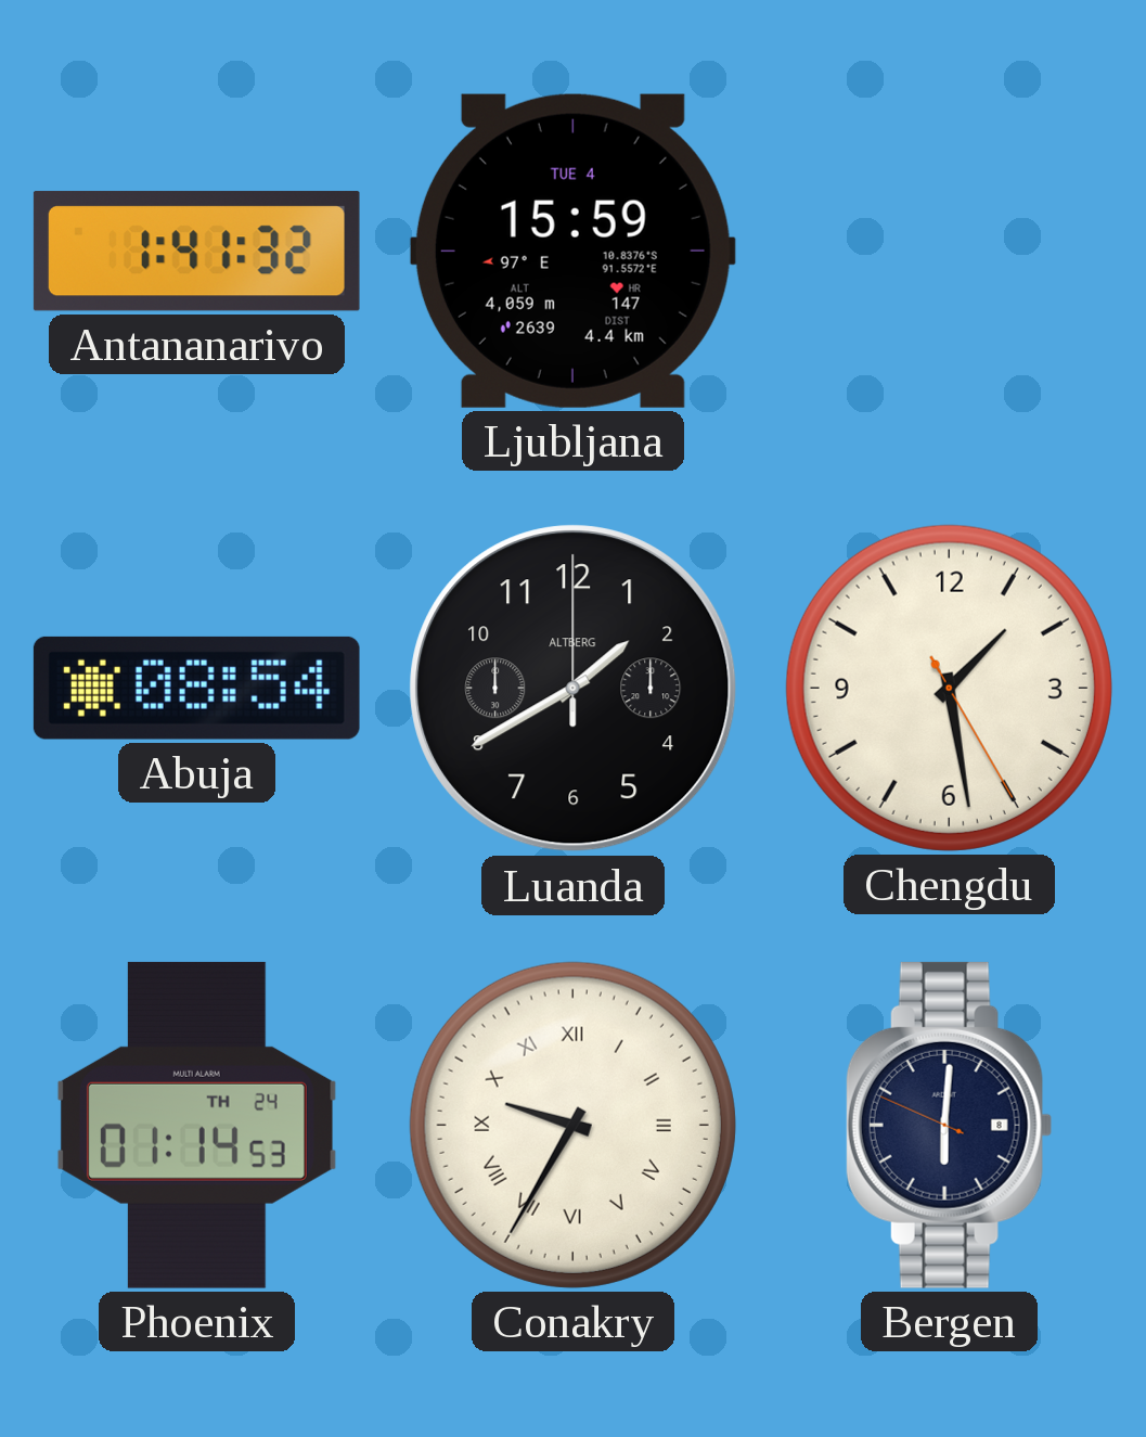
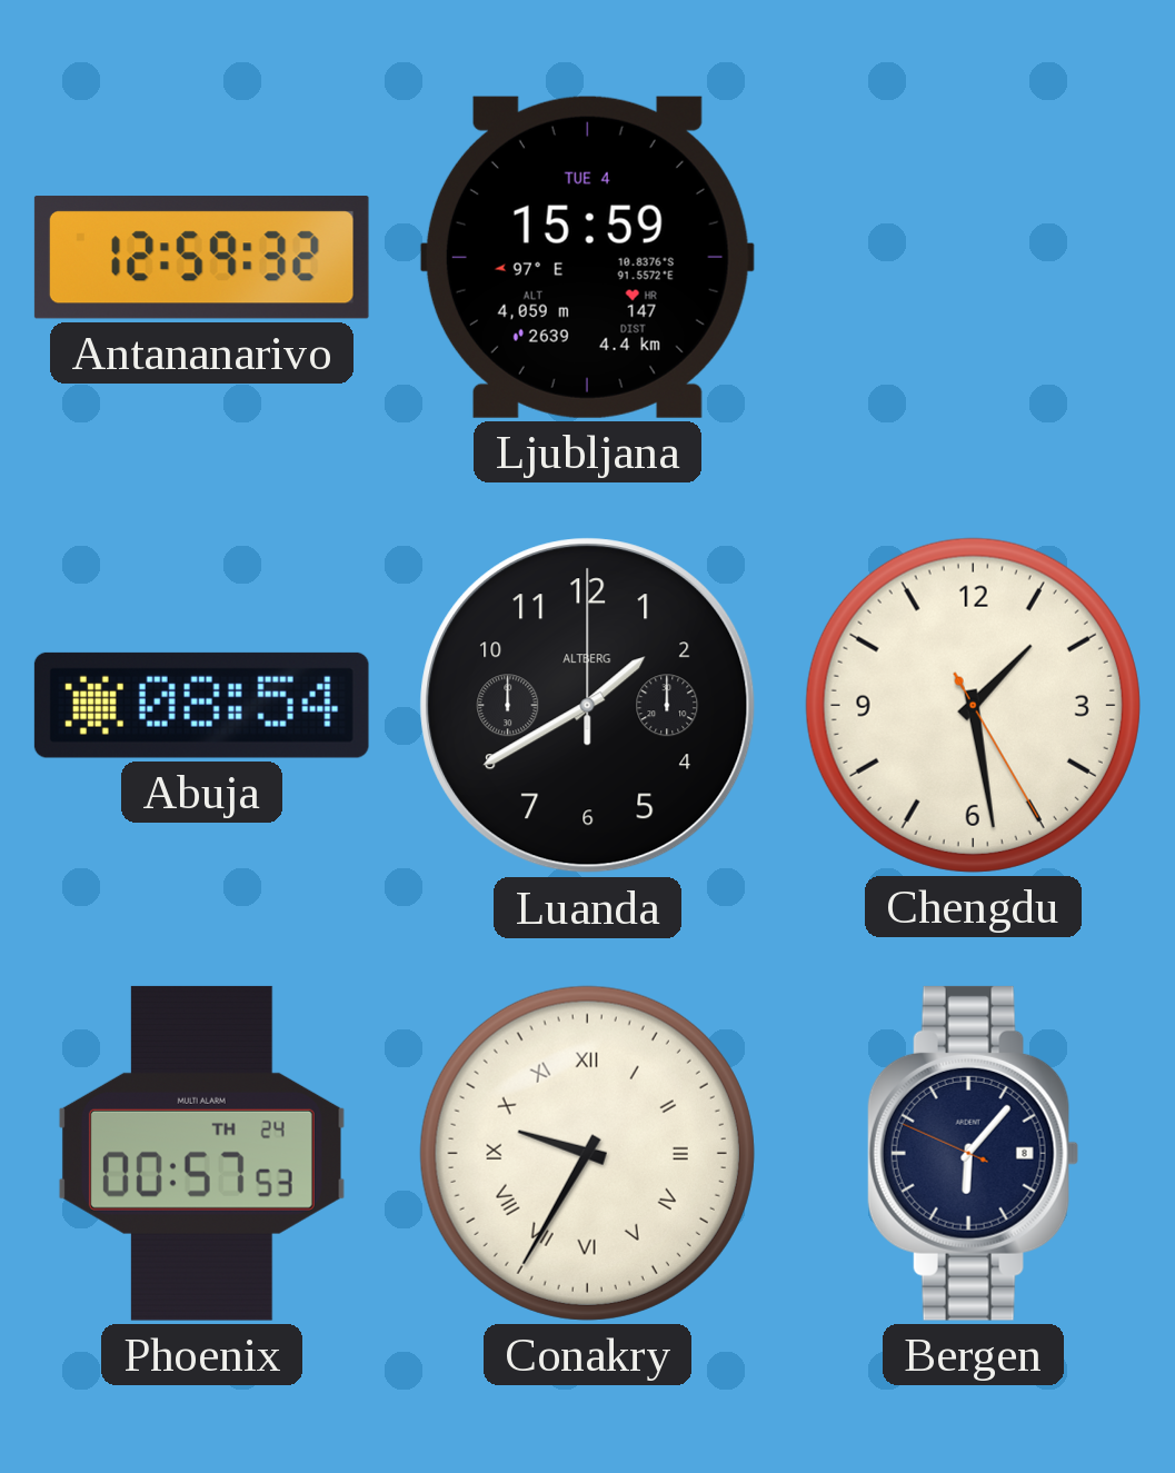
Antananarivo: 1:41 -> 12:59 (201, 258)
Phoenix: 01:14 -> 00:57 (201, 1153)
Bergen: 6:00 -> 6:06 (973, 1153)
